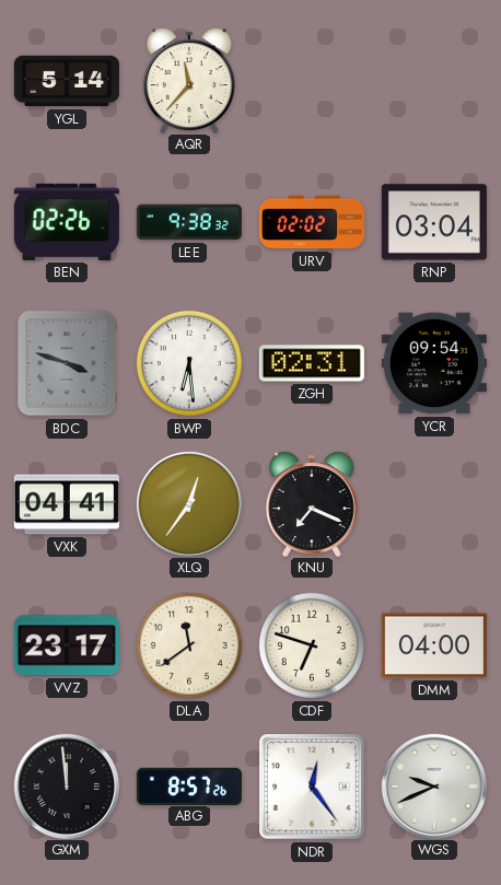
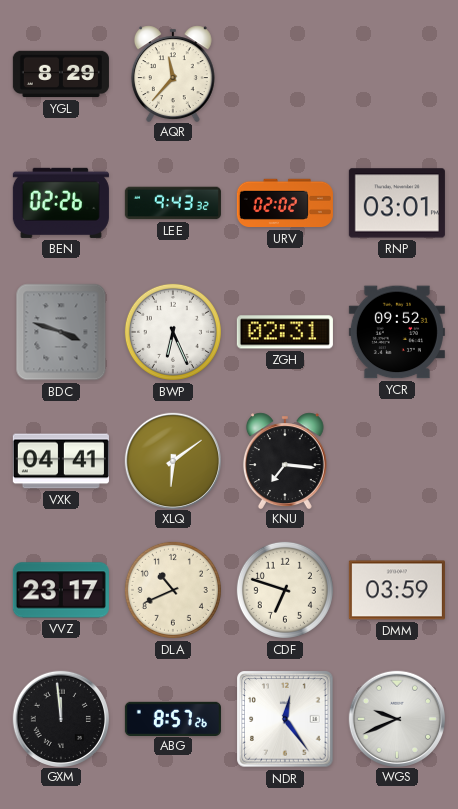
YGL: 5:14 -> 8:29 (61, 74)
LEE: 9:38 -> 9:43 (173, 203)
RNP: 03:04 -> 03:01 (397, 203)
BWP: 6:29 -> 6:26 (173, 332)
YCR: 09:54 -> 09:52 (397, 332)
XLQ: 12:36 -> 6:09 (172, 460)
KNU: 7:19 -> 7:16 (285, 460)
DLA: 11:39 -> 10:41 (173, 590)
DMM: 04:00 -> 03:59 (397, 590)
